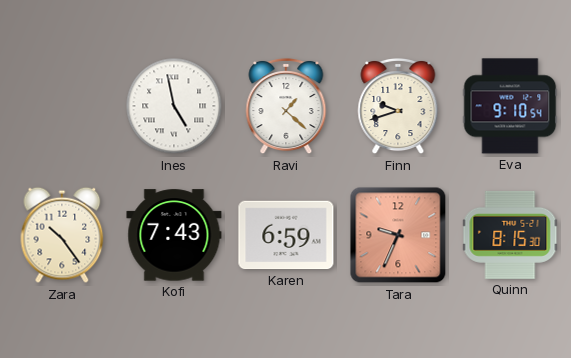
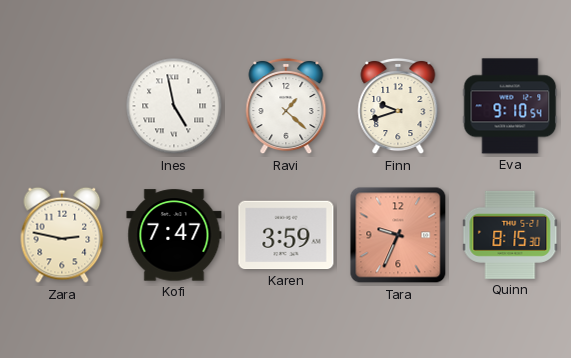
Zara: 10:24 -> 2:47 (62, 235)
Kofi: 7:43 -> 7:47 (174, 235)
Karen: 6:59 -> 3:59 (286, 235)
